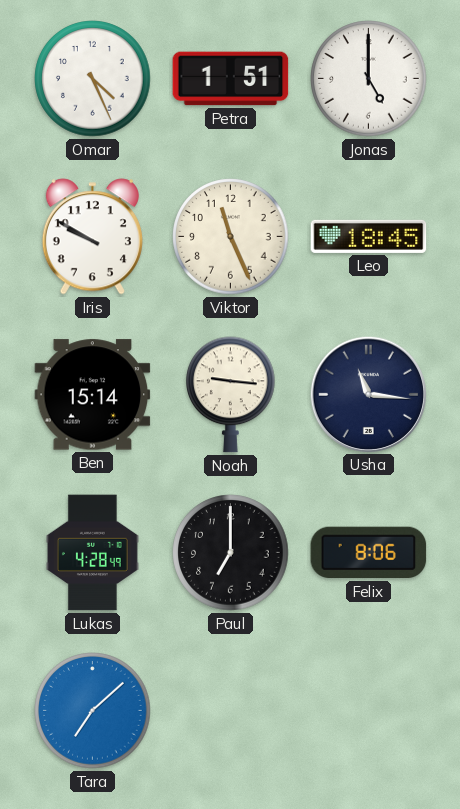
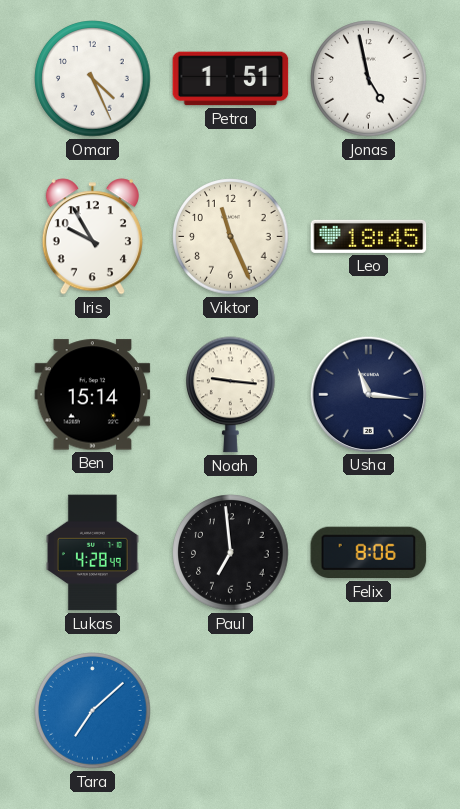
Jonas: 5:00 -> 4:58 (369, 79)
Iris: 9:50 -> 9:55 (92, 237)
Paul: 7:00 -> 6:59 (231, 553)
